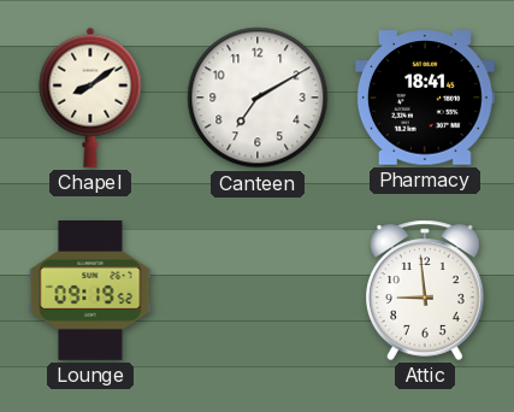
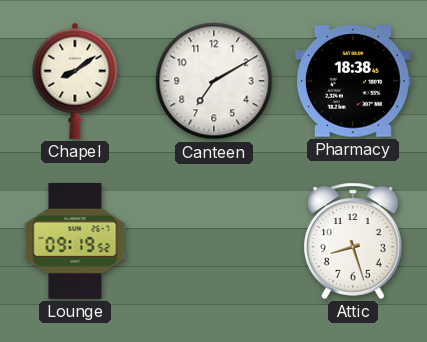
Pharmacy: 18:41 -> 18:38 (353, 81)
Attic: 8:59 -> 8:27 (353, 241)
